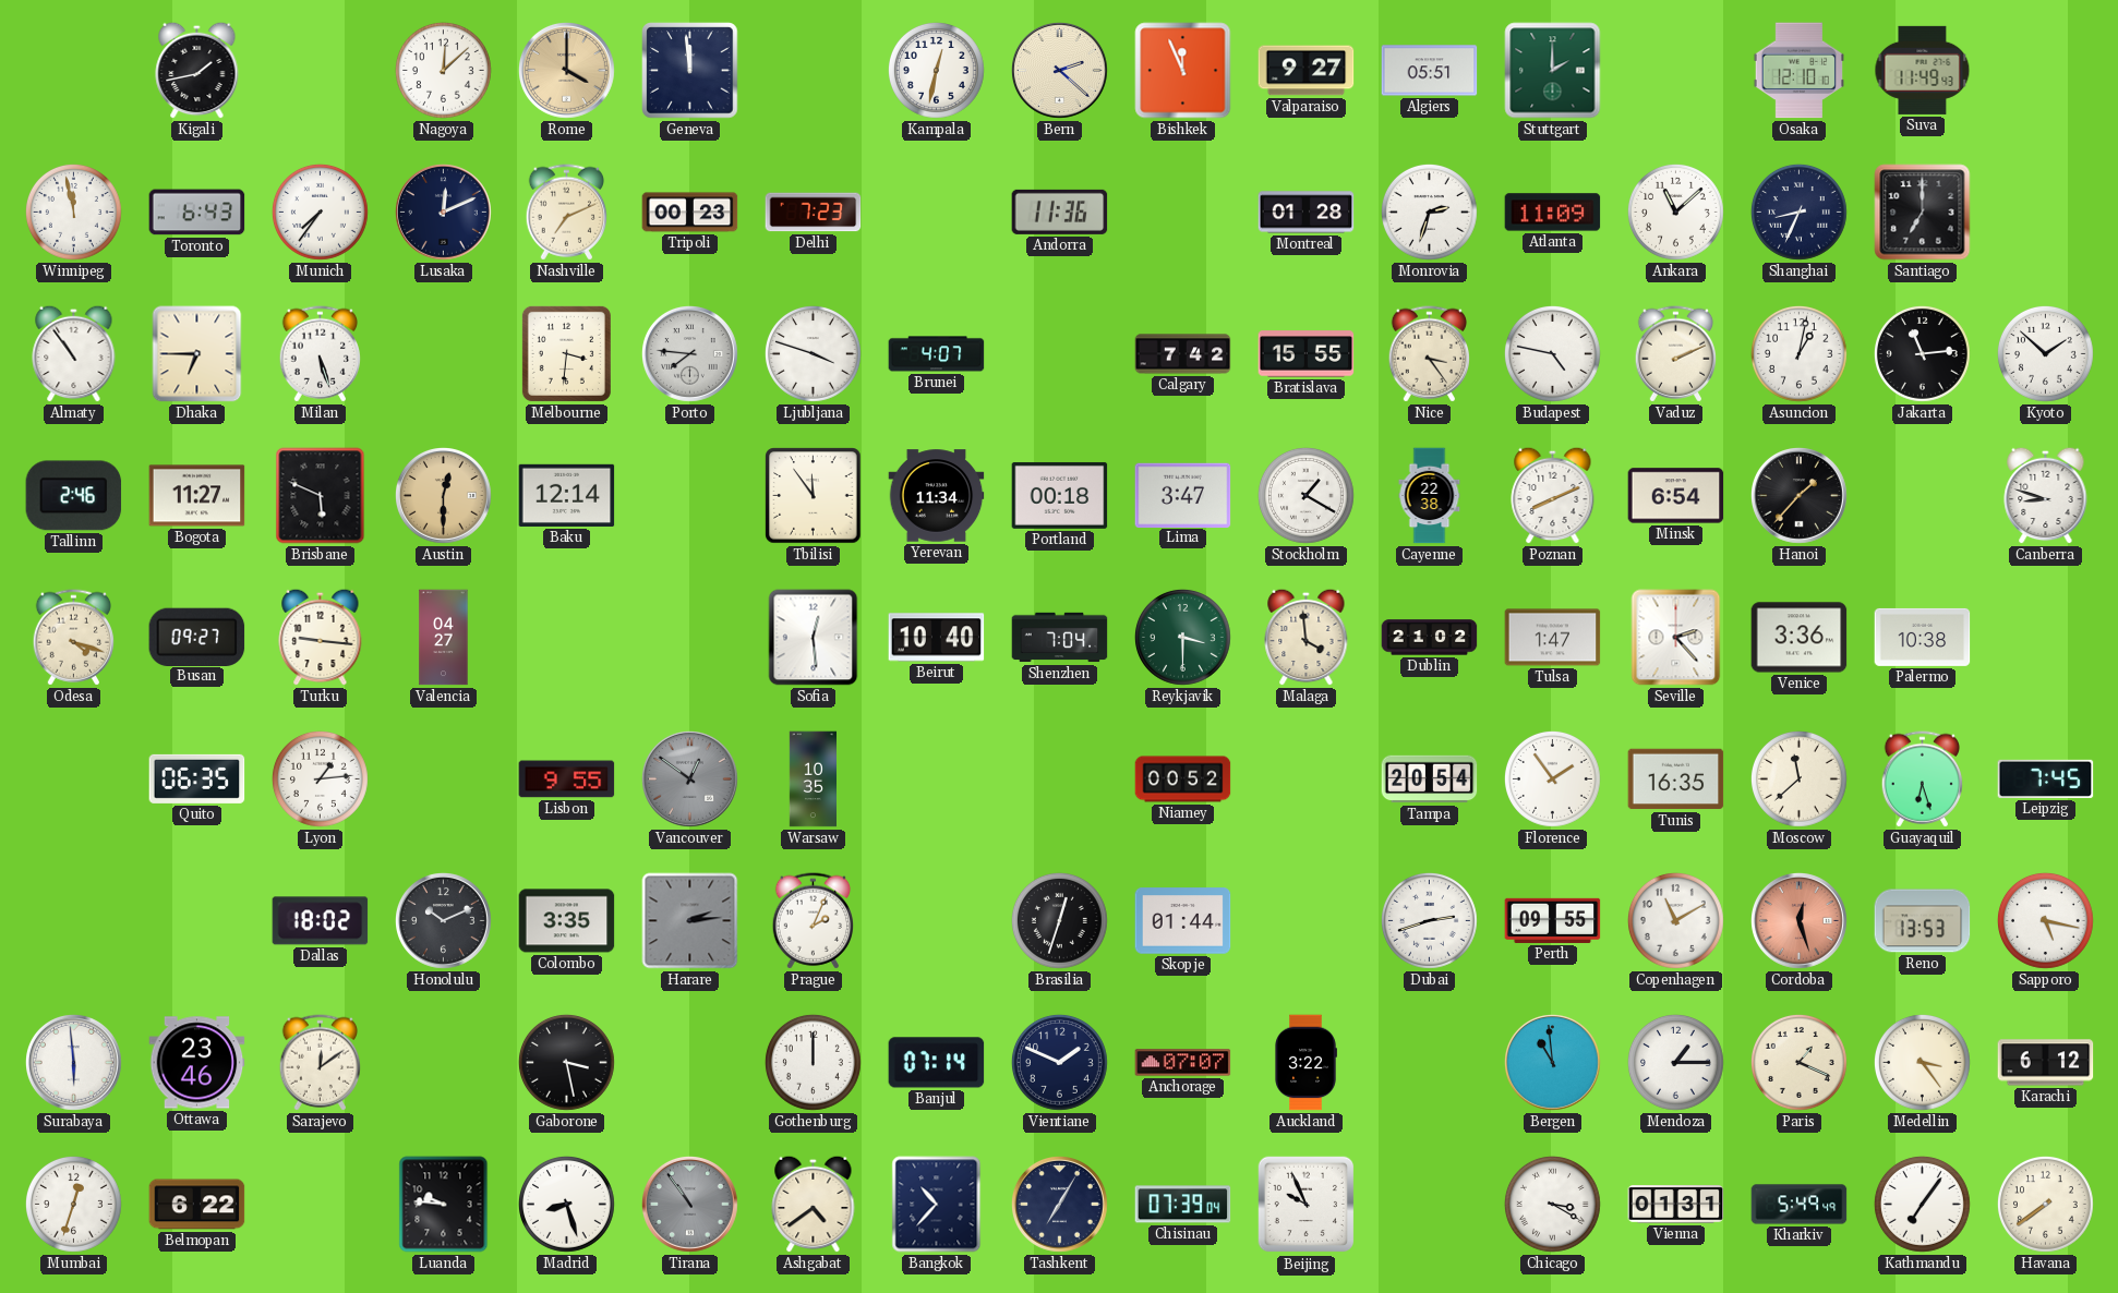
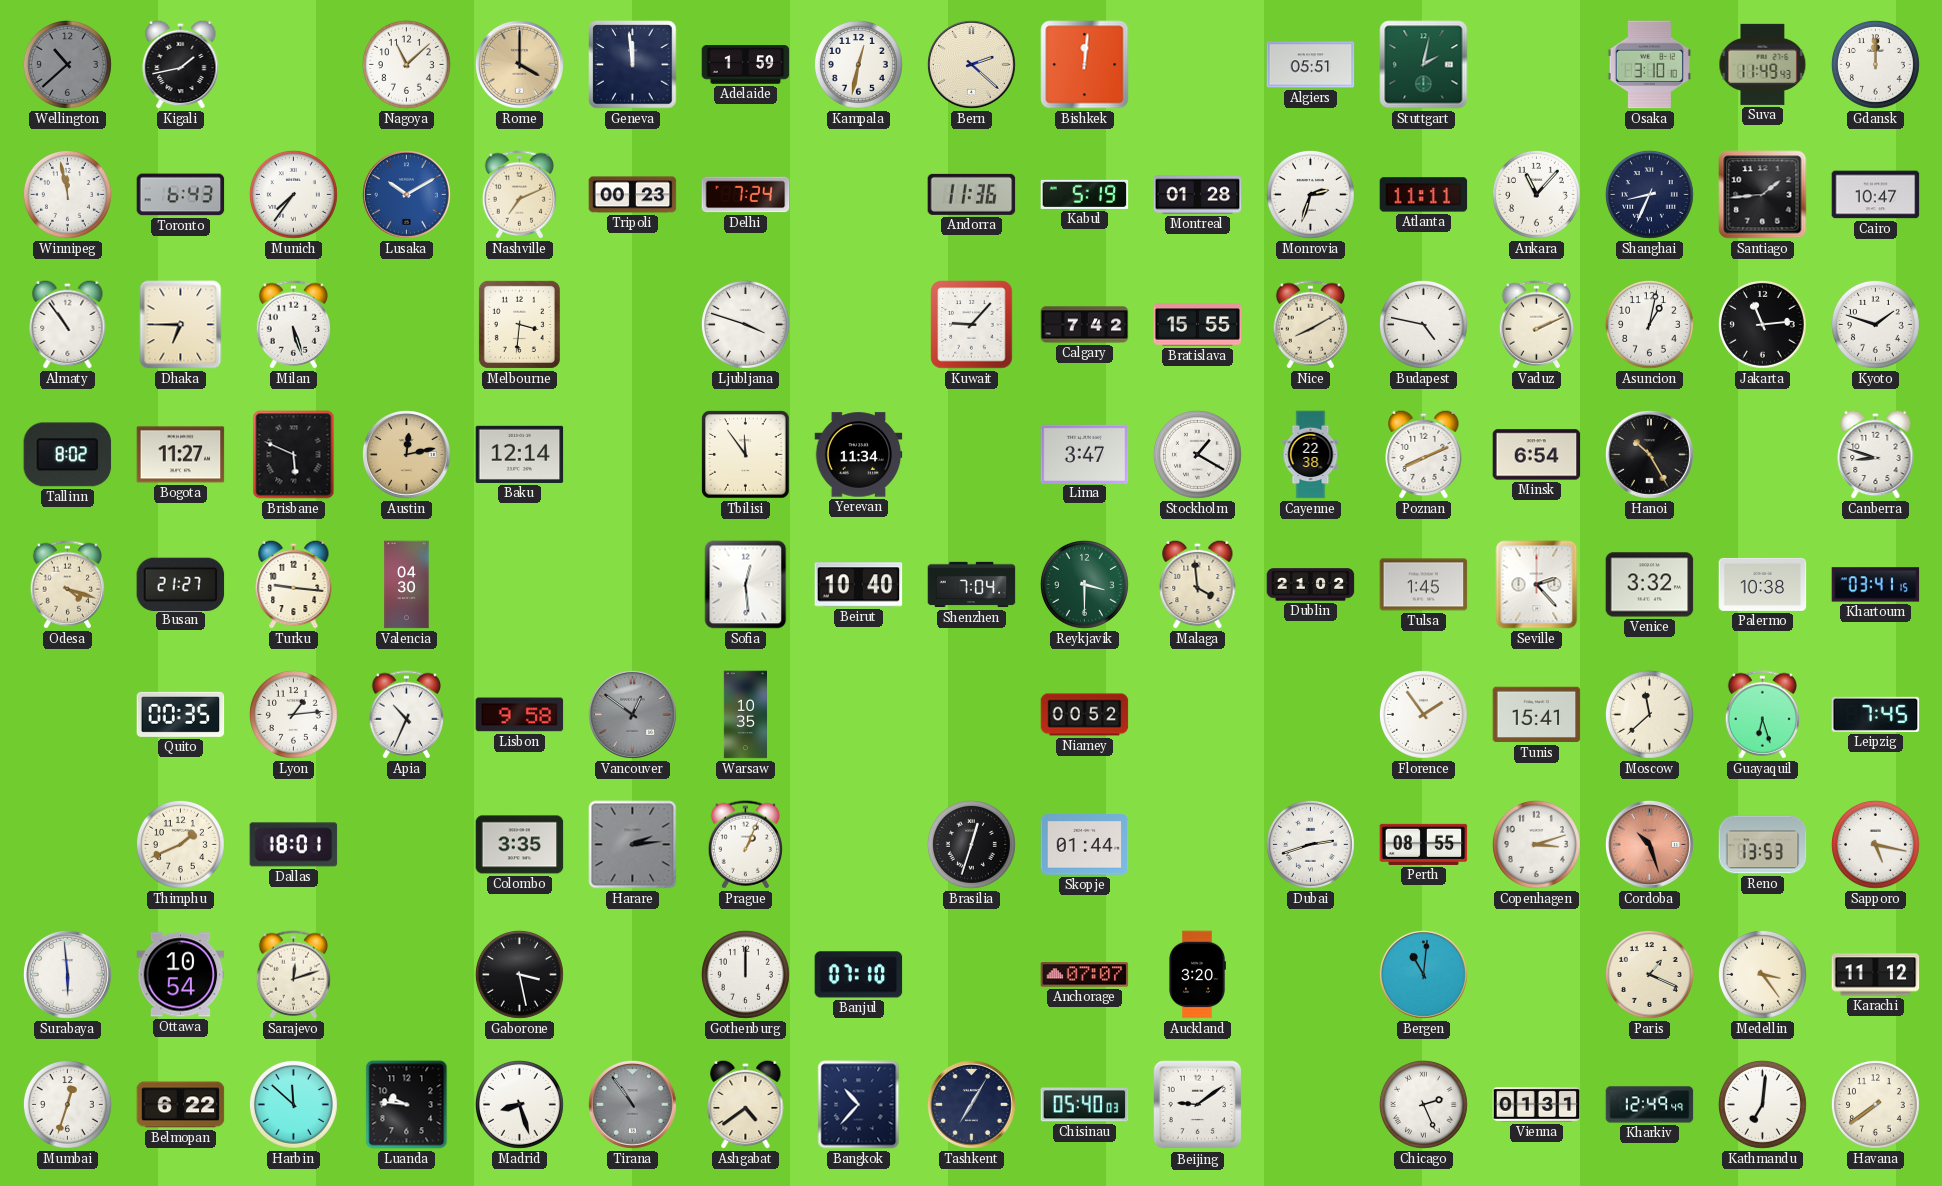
Wellington: none -> 10:38 (67, 64)
Nagoya: 12:08 -> 11:08 (406, 64)
Adelaide: none -> 1:59 (746, 65)
Bishkek: 11:56 -> 12:01 (1085, 65)
Valparaiso: 9:27 -> none (1307, 71)
Stuttgart: 2:00 -> 2:02 (1424, 65)
Osaka: 12:10 -> 3:10 (1649, 65)
Gdansk: none -> 12:00 (1875, 64)
Lusaka: 12:11 -> 10:10 (407, 195)
Lusaka dial: navy -> blue (407, 195)
Delhi: 7:23 -> 7:24 (746, 195)
Kabul: none -> 5:19 (1085, 194)
Atlanta: 11:09 -> 11:11 (1424, 195)
Ankara: 11:08 -> 11:07 (1536, 194)
Santiago: 7:00 -> 1:44 (1763, 195)
Cairo: none -> 10:47 (1876, 195)
Porto: 7:46 -> none (690, 354)
Brunei: 4:07 -> none (937, 354)
Kuwait: none -> 9:07 (972, 325)
Nice: 3:24 -> 8:10 (1310, 325)
Kyoto: 1:52 -> 1:48 (1875, 324)
Tallinn: 2:46 -> 8:02 (68, 455)
Austin: 12:30 -> 12:13 (407, 455)
Portland: 00:18 -> none (1060, 495)
Hanoi: 1:37 -> 10:25 (1650, 455)
Busan: 09:27 -> 21:27 (181, 584)
Valencia: 04:27 -> 04:30 (407, 585)
Tulsa: 1:47 -> 1:45 (1424, 585)
Venice: 3:36 -> 3:32 (1650, 585)
Khartoum: none -> 03:41 (1876, 585)
Quito: 06:35 -> 00:35 (181, 714)
Apia: none -> 10:34 (406, 715)
Lisbon: 9:55 -> 9:58 (520, 715)
Tampa: 20:54 -> none (1430, 780)
Tunis: 16:35 -> 15:41 (1537, 715)
Thimphu: none -> 1:41 (180, 844)
Dallas: 18:02 -> 18:01 (294, 845)
Honolulu: 10:11 -> none (444, 921)
Prague: 2:04 -> 1:04 (745, 845)
Perth: 09:55 -> 08:55 (1424, 844)
Copenhagen: 11:10 -> 3:12 (1536, 844)
Cordoba: 12:27 -> 10:27 (1650, 845)
Ottawa: 23:46 -> 10:54 (181, 975)
Sarajevo: 12:09 -> 12:12 (293, 975)
Banjul: 07:14 -> 07:10 (859, 975)
Vientiane: 1:49 -> none (1059, 1062)
Auckland: 3:22 -> 3:20 (1197, 975)
Bergen: 10:59 -> 11:01 (1424, 975)
Mendoza: 1:15 -> none (1675, 1062)
Karachi: 6:12 -> 11:12 (1876, 975)
Harbin: none -> 11:52 (293, 1104)
Chisinau: 07:39 -> 05:40 (1085, 1105)
Beijing: 9:56 -> 9:09 (1198, 1105)
Chicago: 3:20 -> 2:26 (1423, 1104)
Kharkiv: 5:49 -> 12:49 (1650, 1105)
Kathmandu: 7:06 -> 7:01 (1762, 1104)
